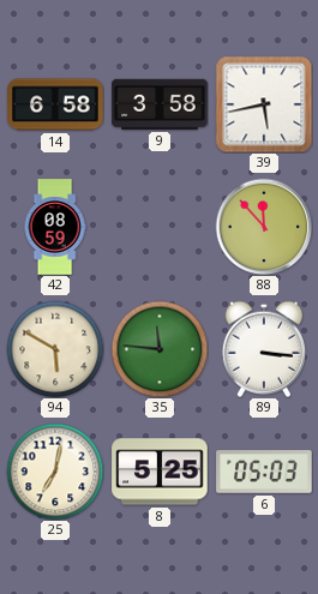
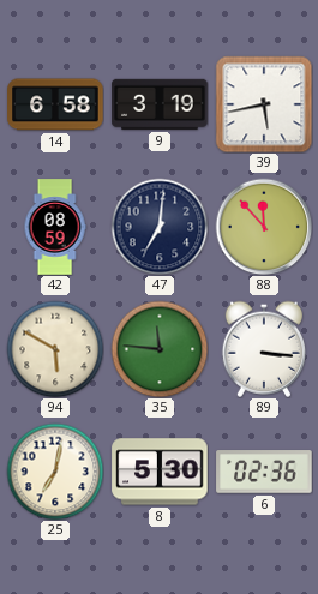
9: 3:58 -> 3:19 (160, 104)
47: none -> 7:01 (160, 227)
8: 5:25 -> 5:30 (160, 472)
6: 05:03 -> 02:36 (264, 472)
